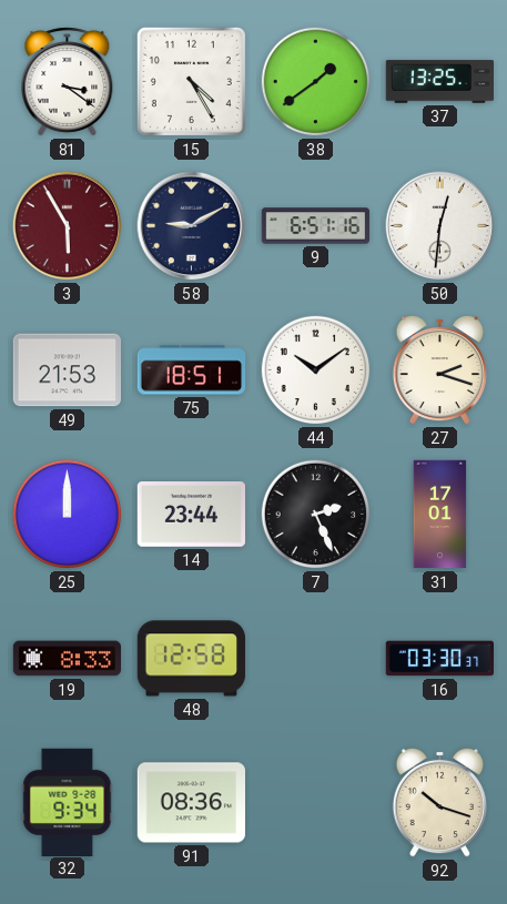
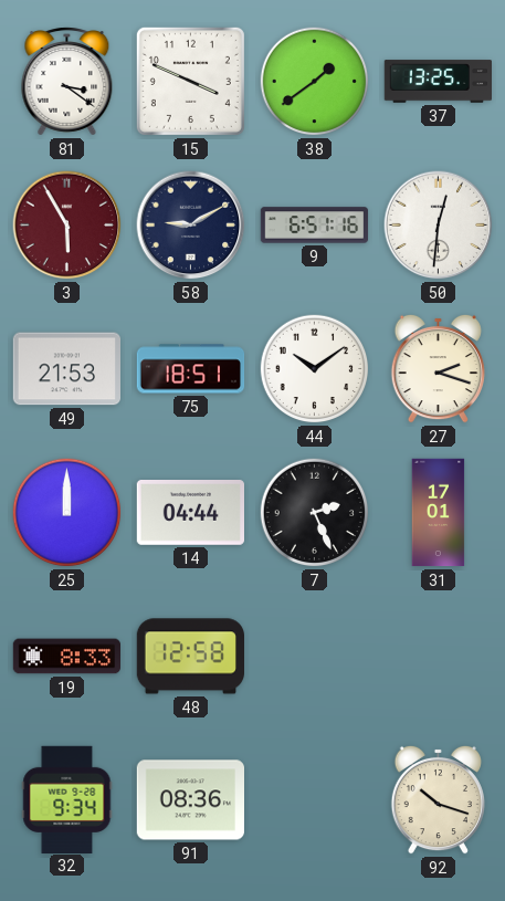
15: 4:25 -> 3:49 (190, 81)
14: 23:44 -> 04:44 (190, 513)
16: 03:30 -> none (439, 659)
